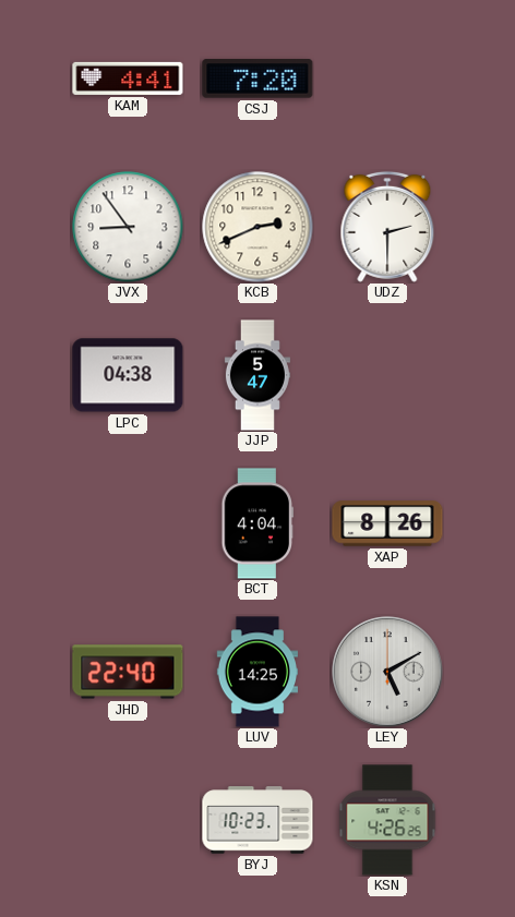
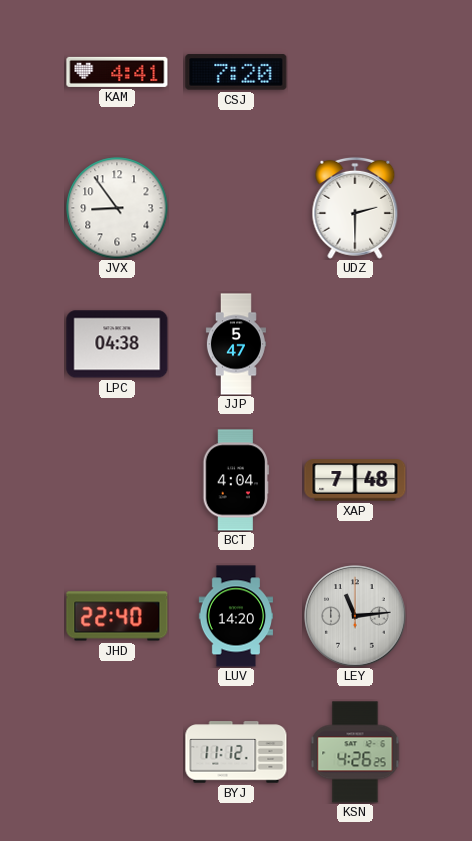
KCB: 2:41 -> none (257, 227)
XAP: 8:26 -> 7:48 (355, 480)
LUV: 14:25 -> 14:20 (235, 616)
LEY: 5:10 -> 11:14 (355, 616)
BYJ: 10:23 -> 11:12 (236, 752)
